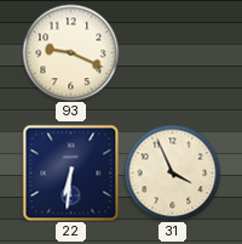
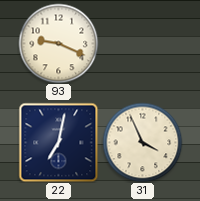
22: 6:31 -> 7:02 (58, 142)
